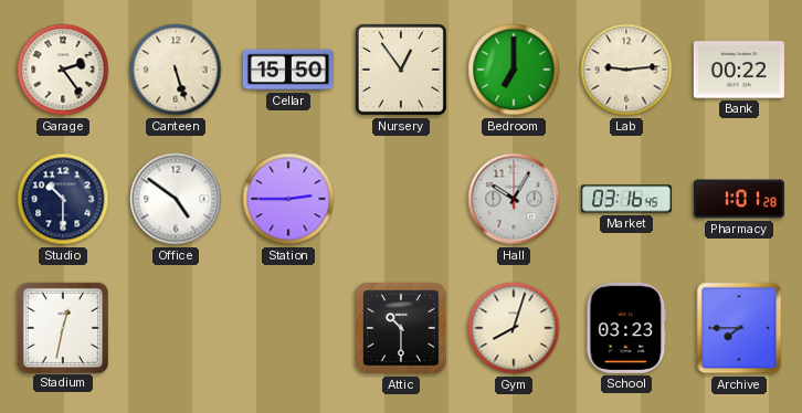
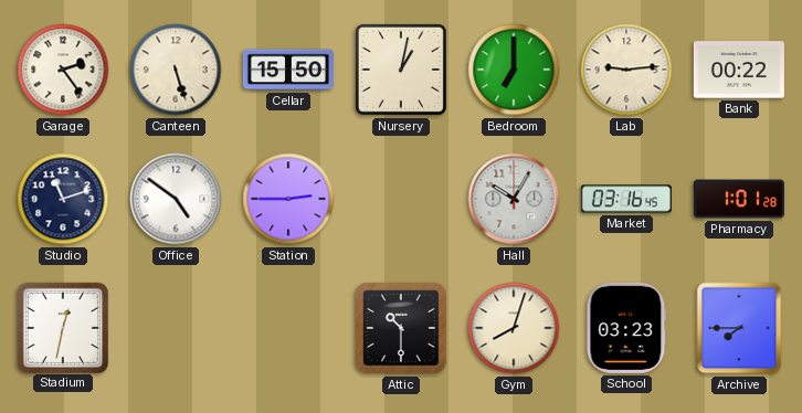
Nursery: 12:54 -> 1:02 (401, 70)
Studio: 10:30 -> 11:12 (63, 199)
